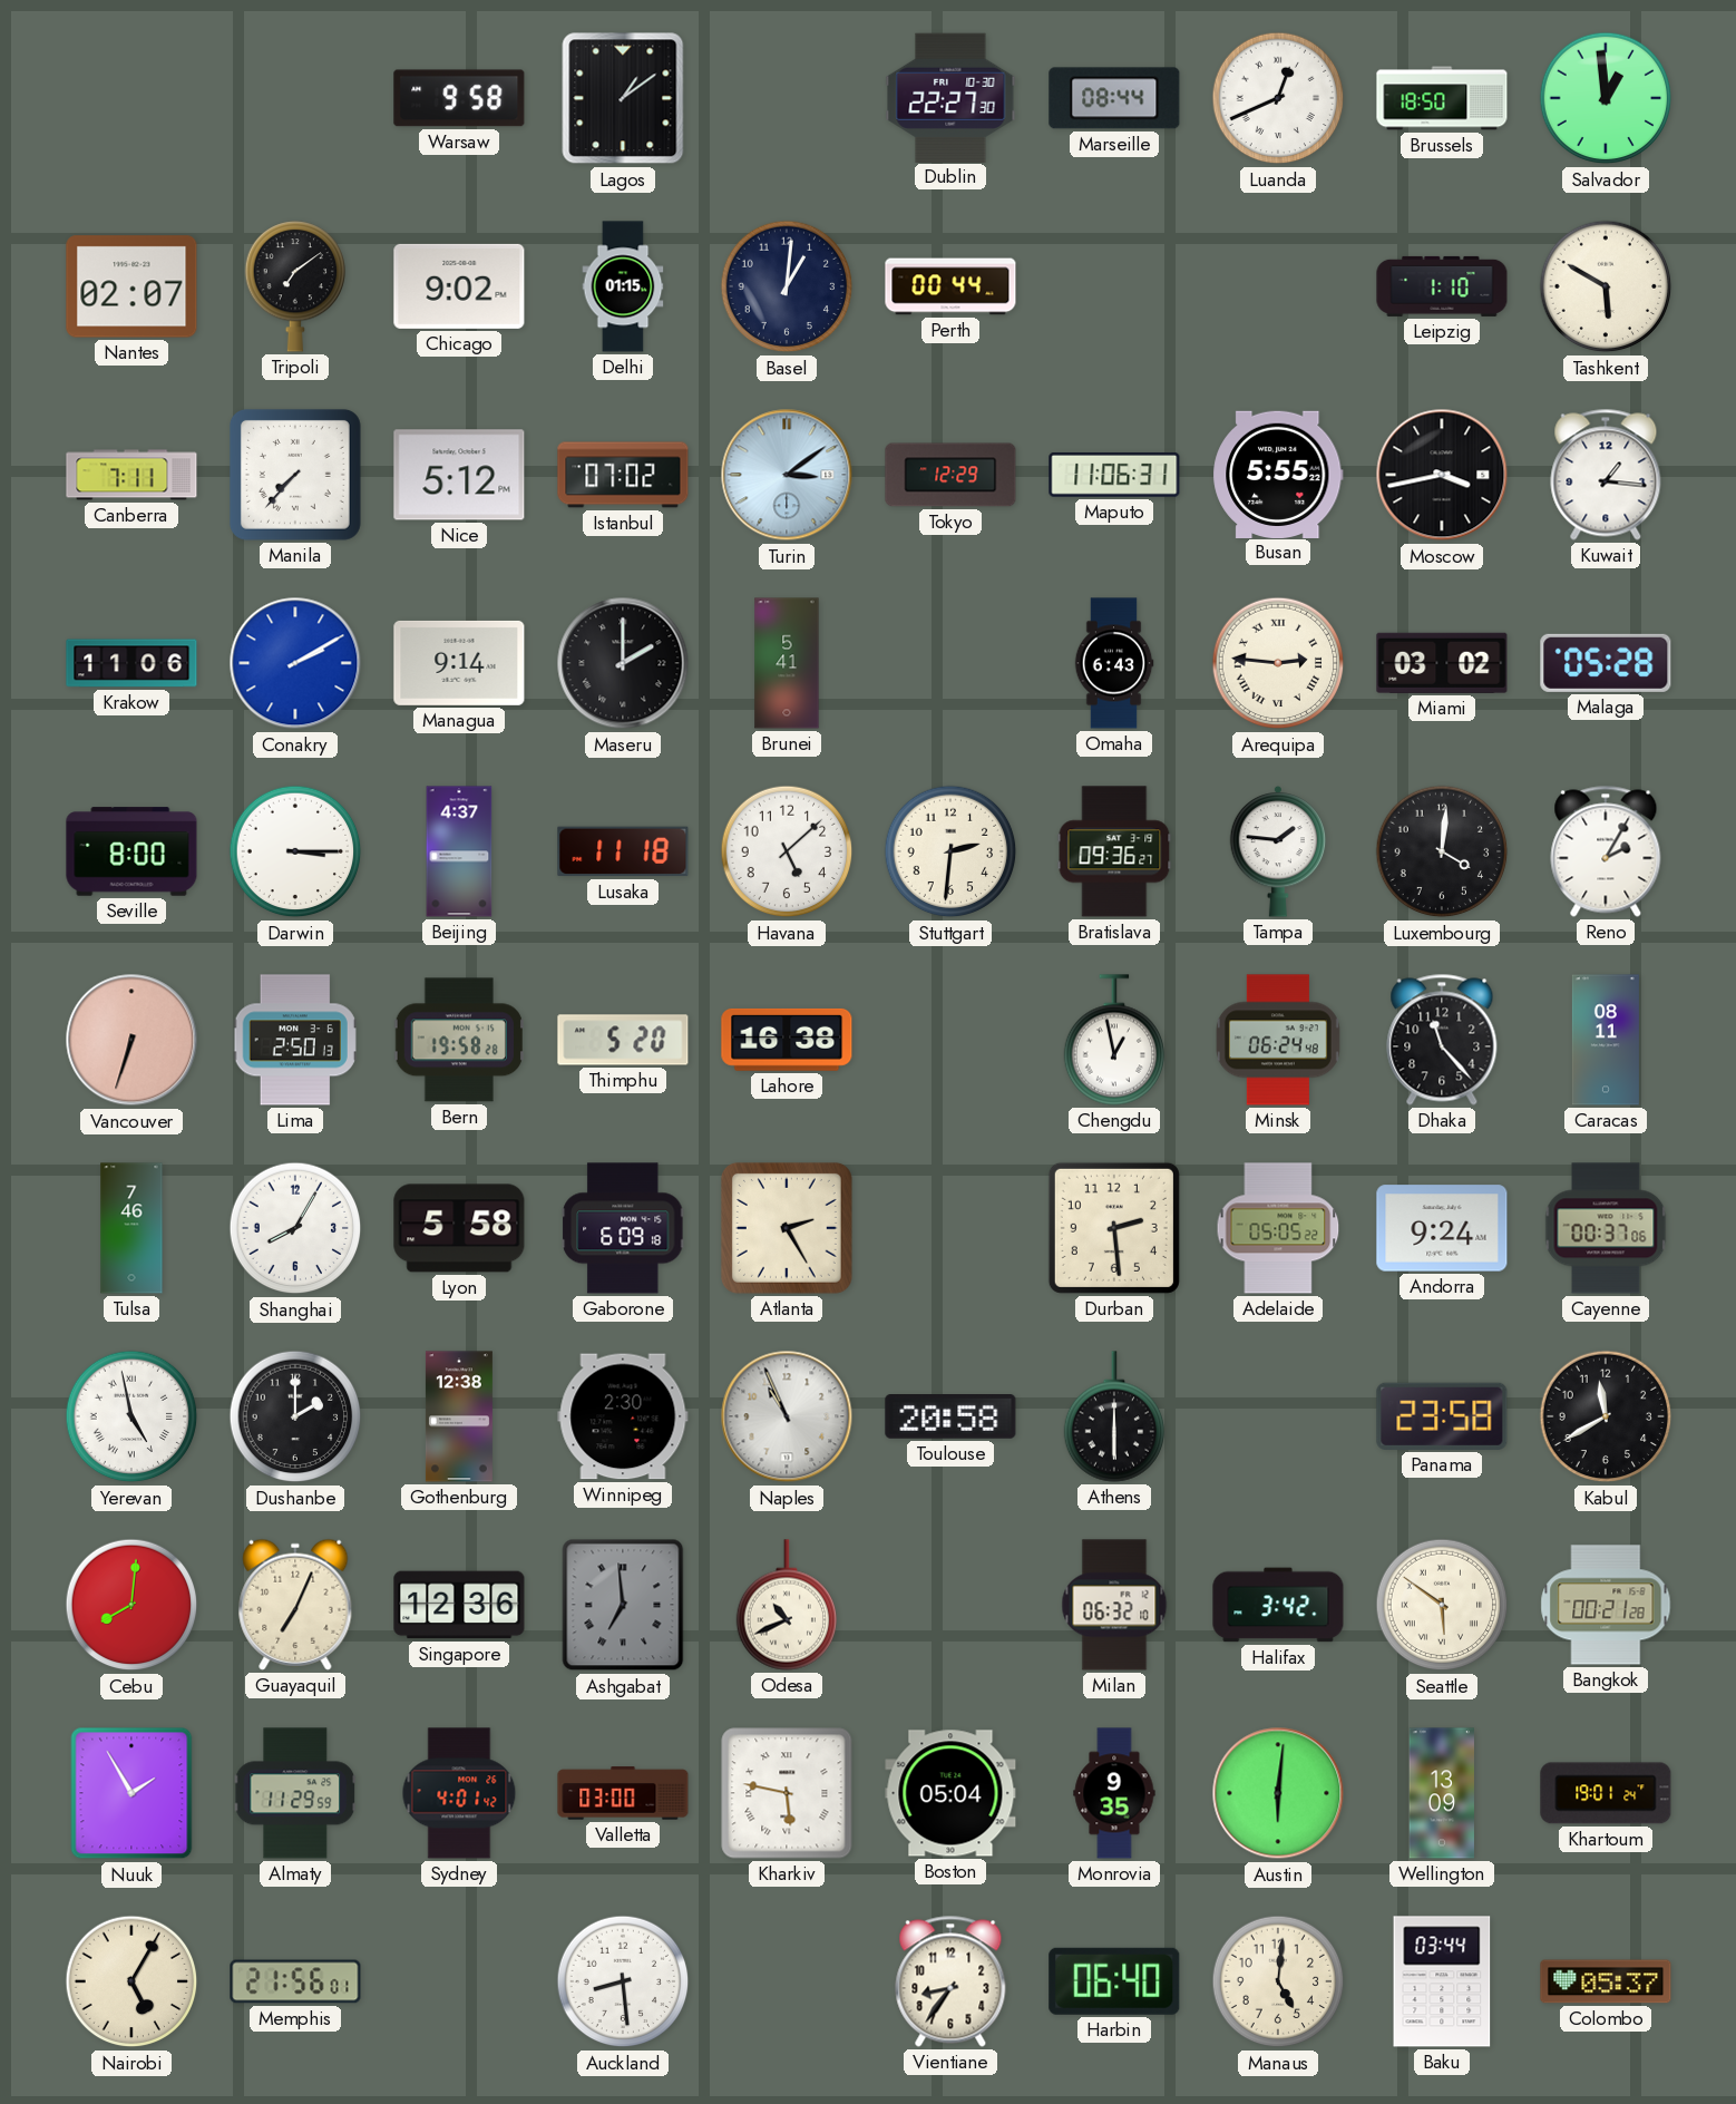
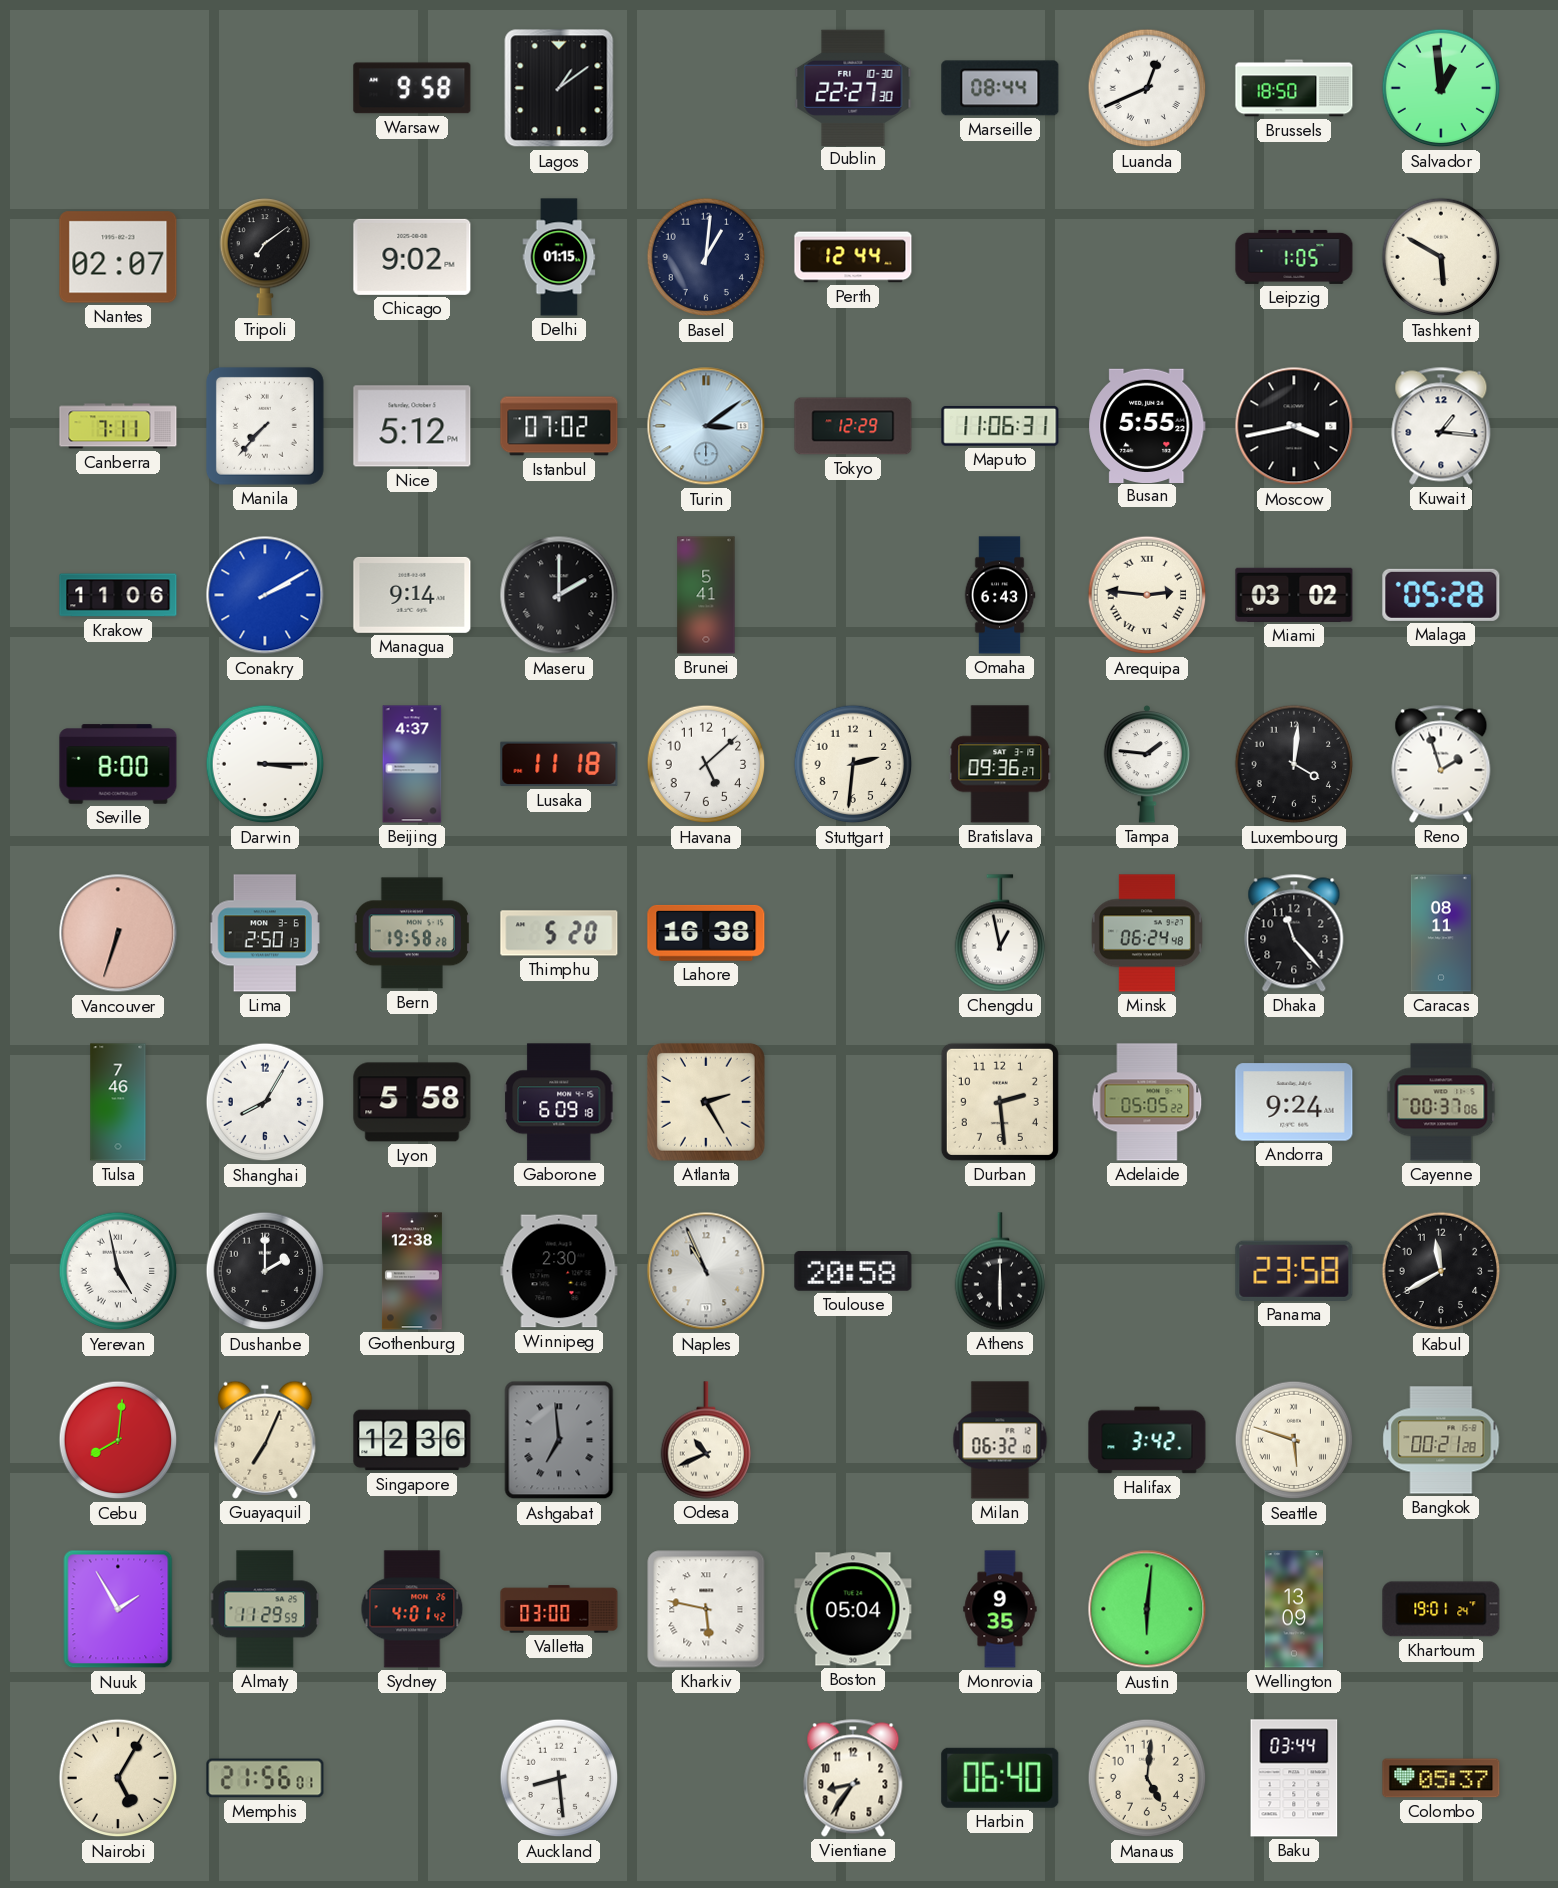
Perth: 00:44 -> 12:44 (853, 257)
Leipzig: 1:10 -> 1:05 (1294, 257)
Reno: 2:05 -> 1:57 (1441, 764)
Seattle: 5:51 -> 5:48 (1294, 1440)
